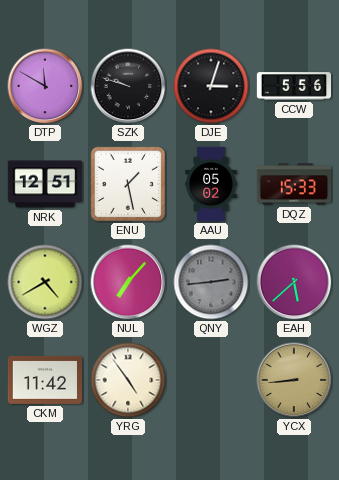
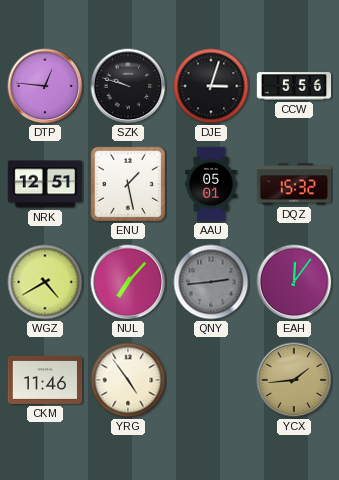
DTP: 11:50 -> 12:46 (45, 86)
AAU: 05:02 -> 05:01 (211, 184)
DQZ: 15:33 -> 15:32 (294, 184)
EAH: 5:38 -> 12:06 (294, 282)
CKM: 11:42 -> 11:46 (45, 380)
YCX: 8:44 -> 1:44 (294, 380)
